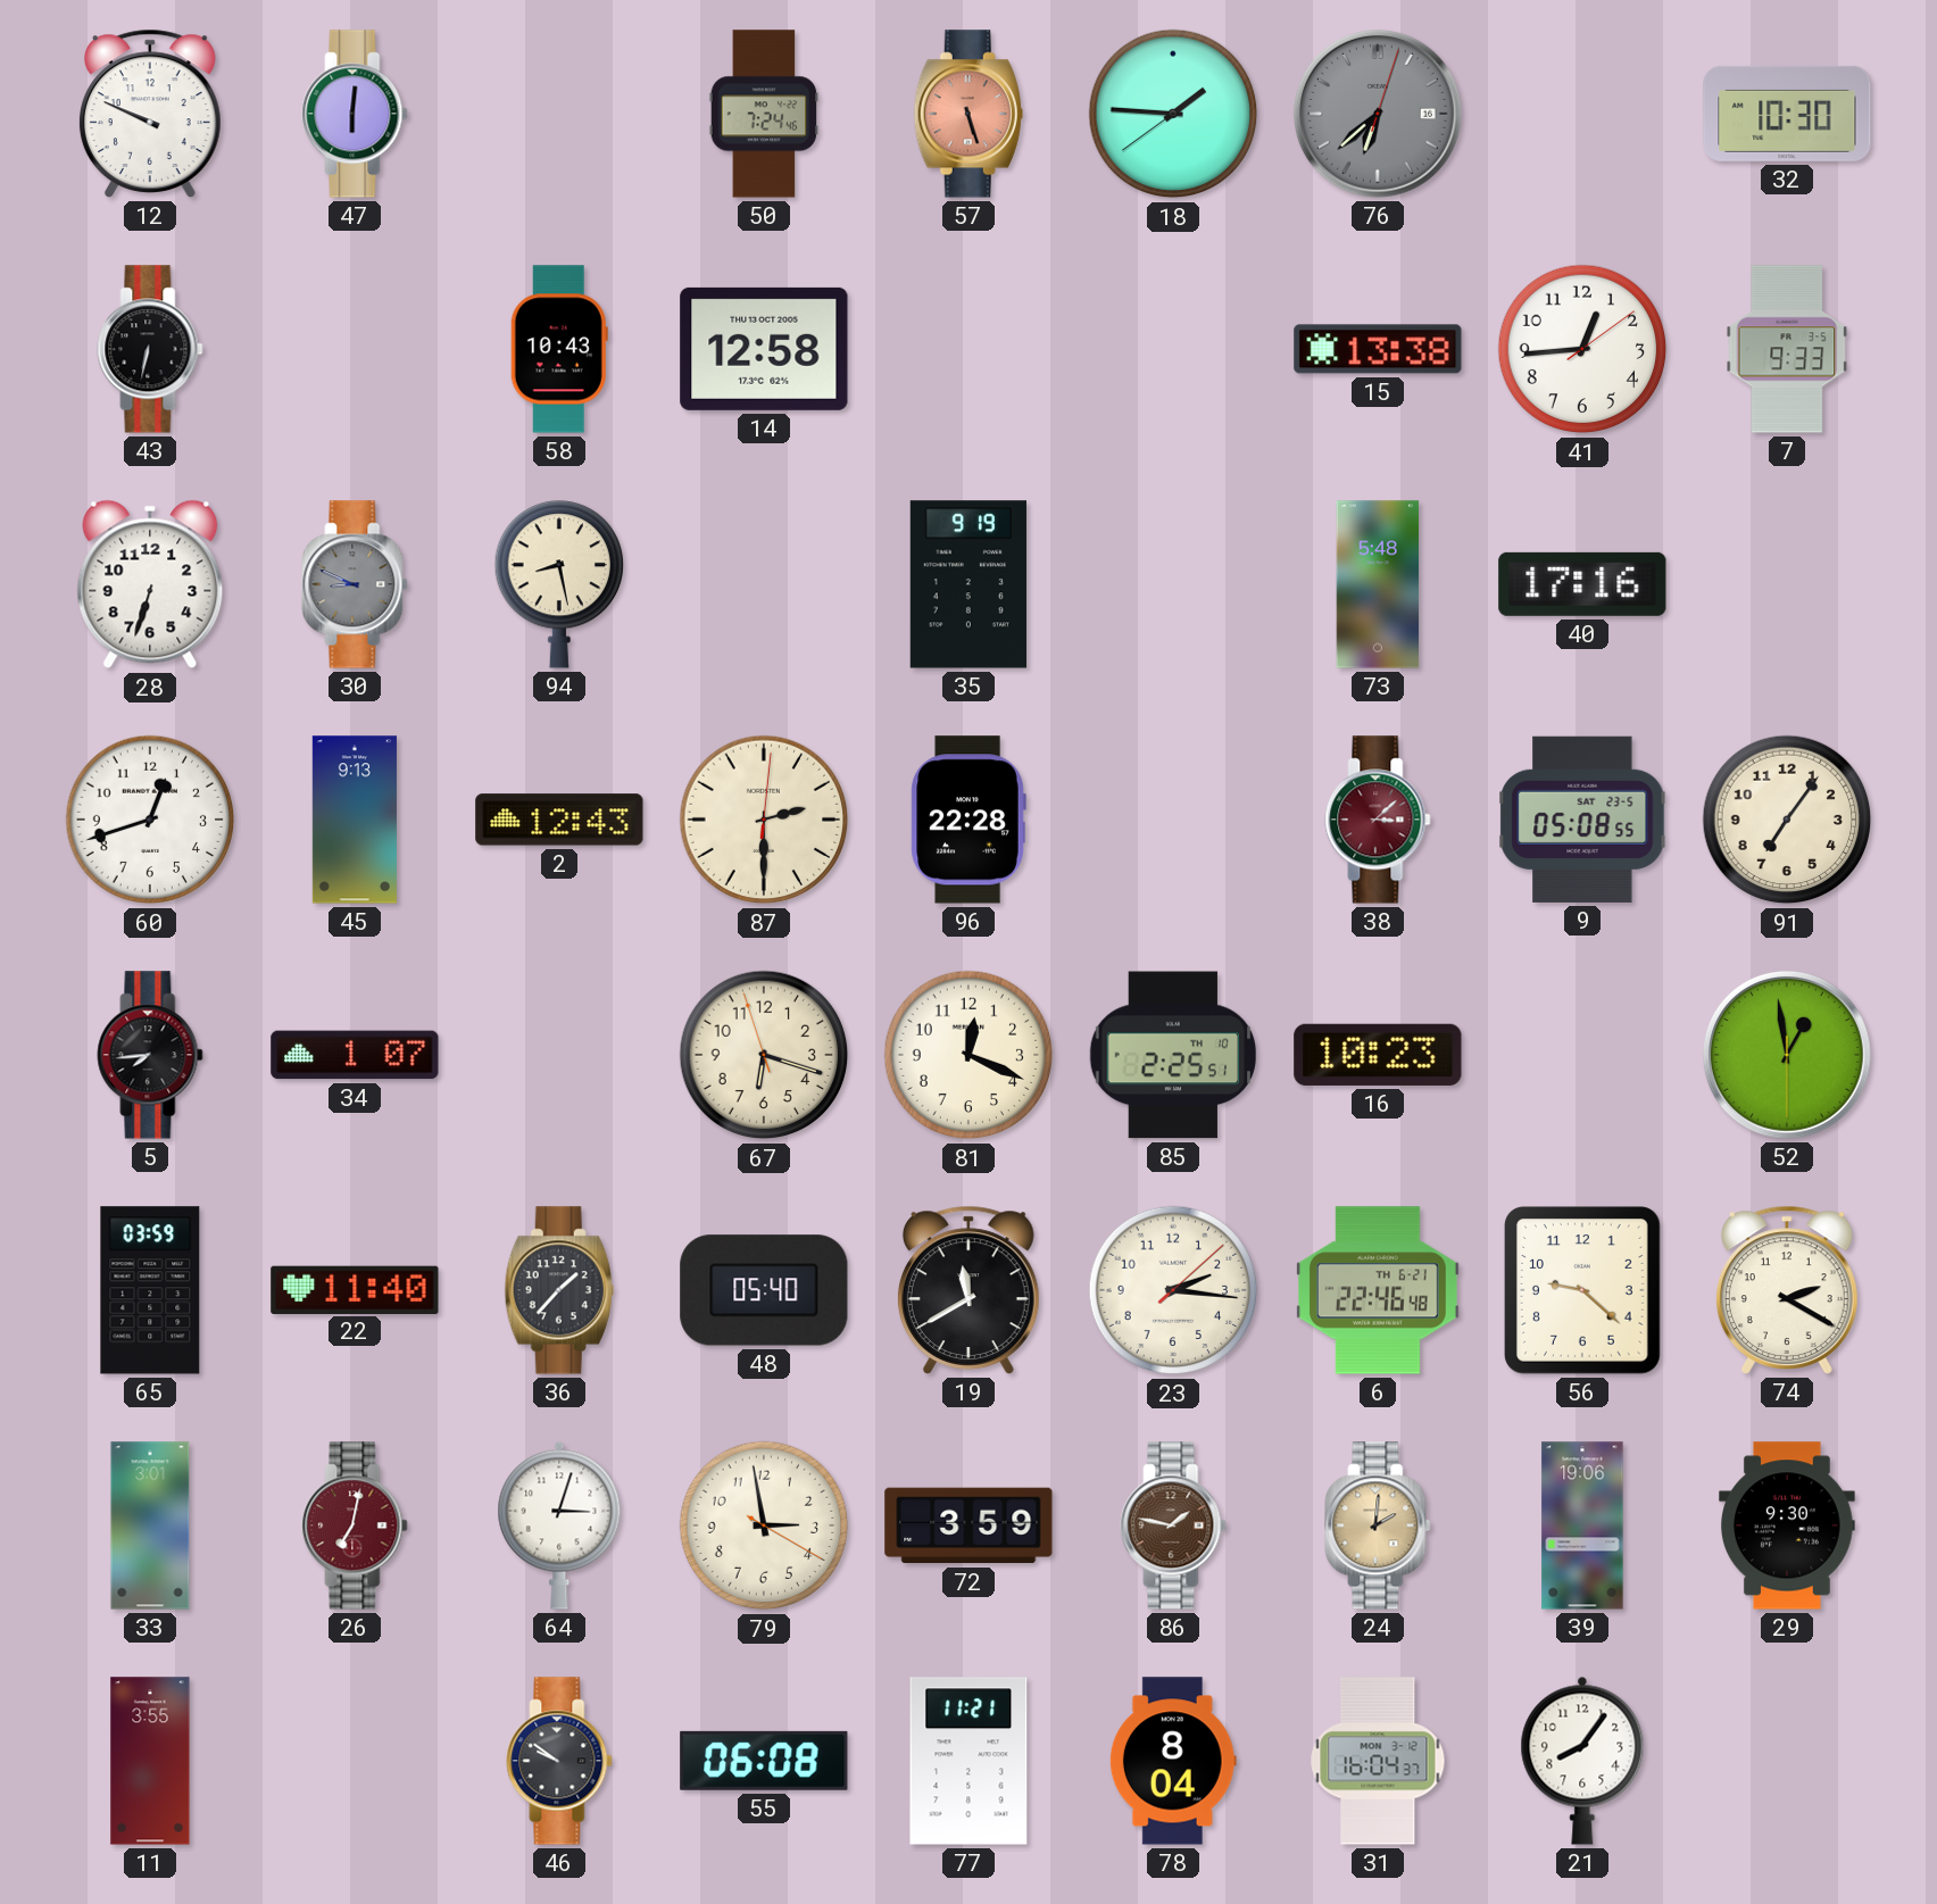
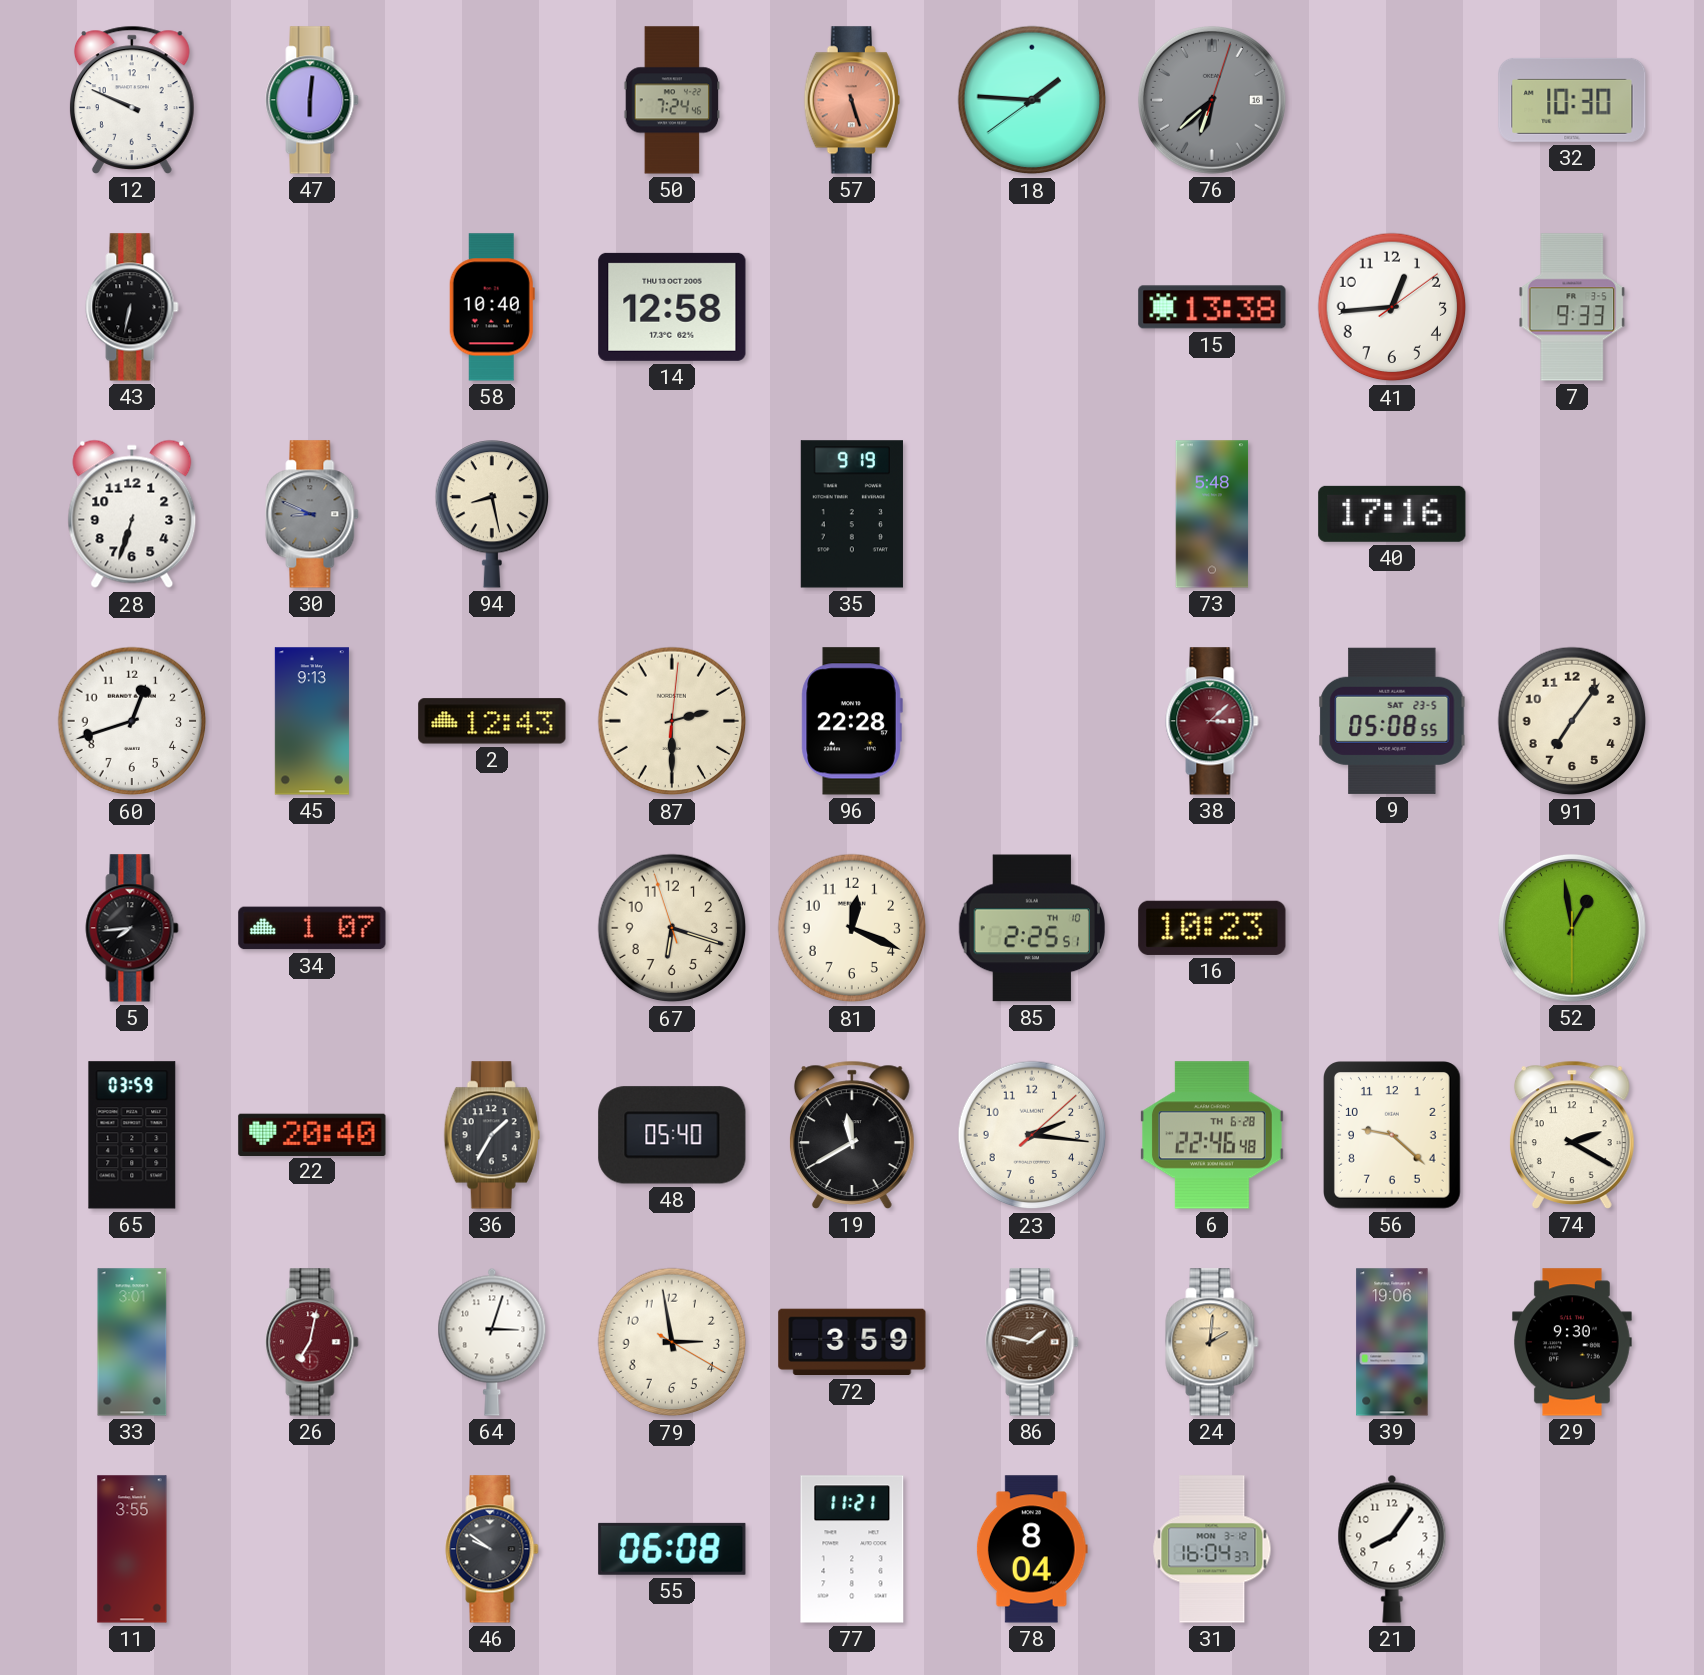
58: 10:43 -> 10:40 (492, 307)
22: 11:40 -> 20:40 (312, 1134)
36: 1:37 -> 1:35 (492, 1135)
6 date: TH 6-21 -> TH 6-28 (1213, 1135)
